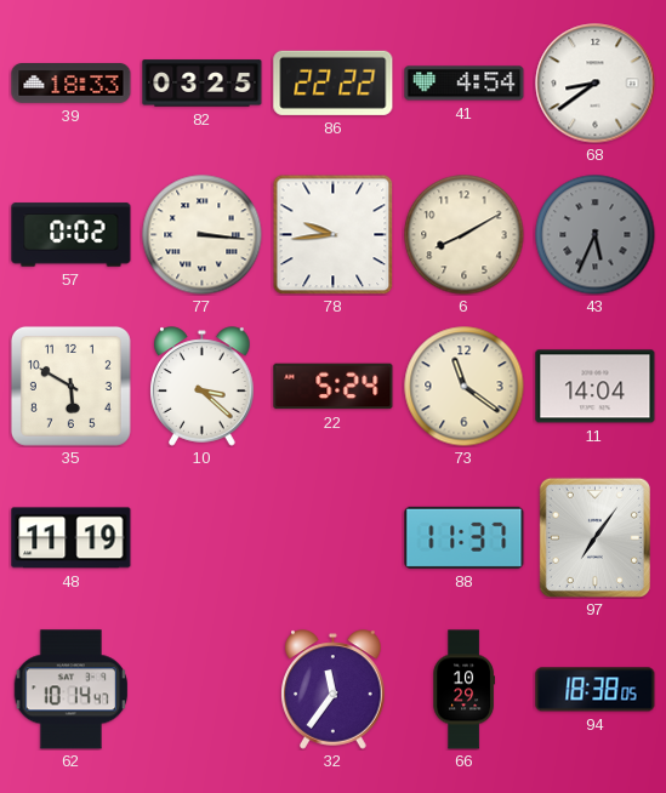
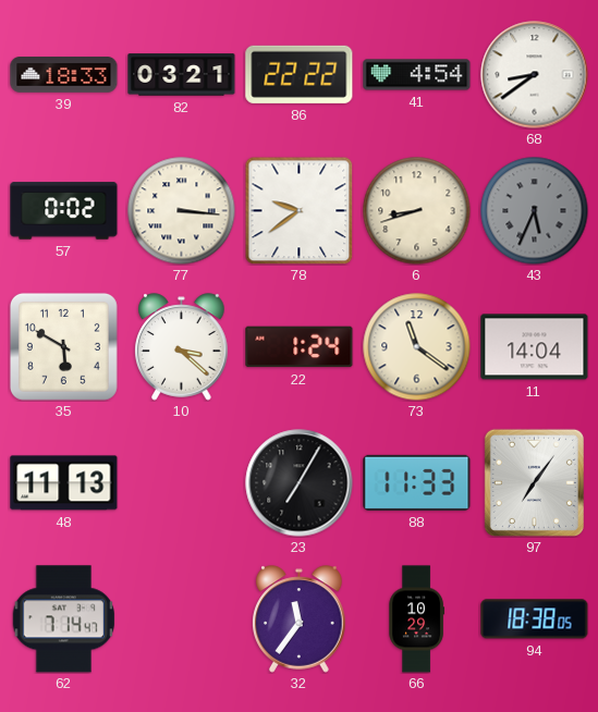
82: 03:25 -> 03:21 (182, 75)
78: 9:44 -> 9:39 (298, 210)
6: 8:10 -> 8:42 (417, 211)
22: 5:24 -> 1:24 (300, 347)
48: 11:19 -> 11:13 (64, 483)
23: none -> 7:05 (300, 483)
88: 11:37 -> 11:33 (417, 482)
62: 10:14 -> 7:14 (63, 619)
